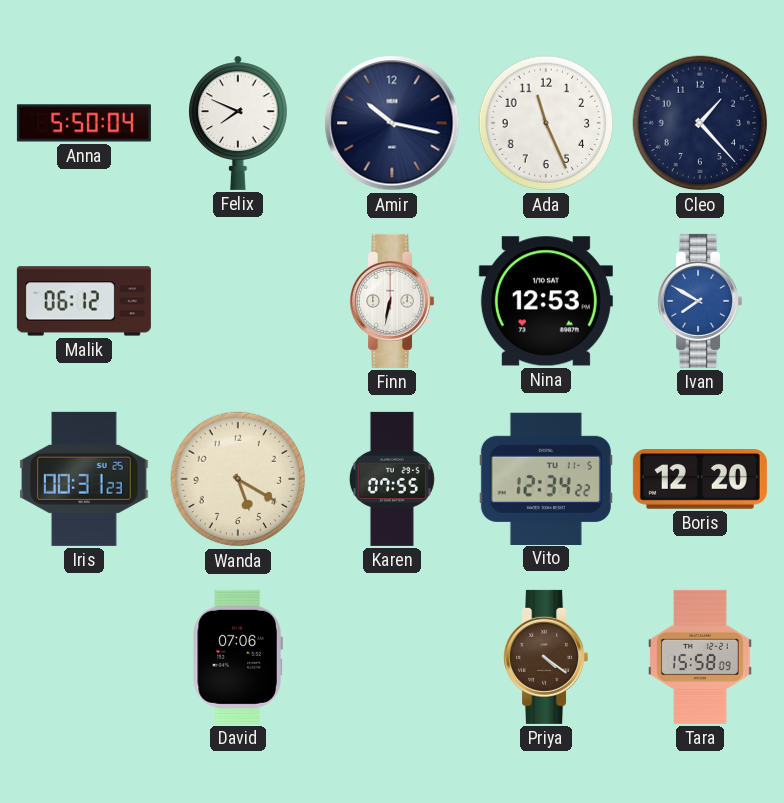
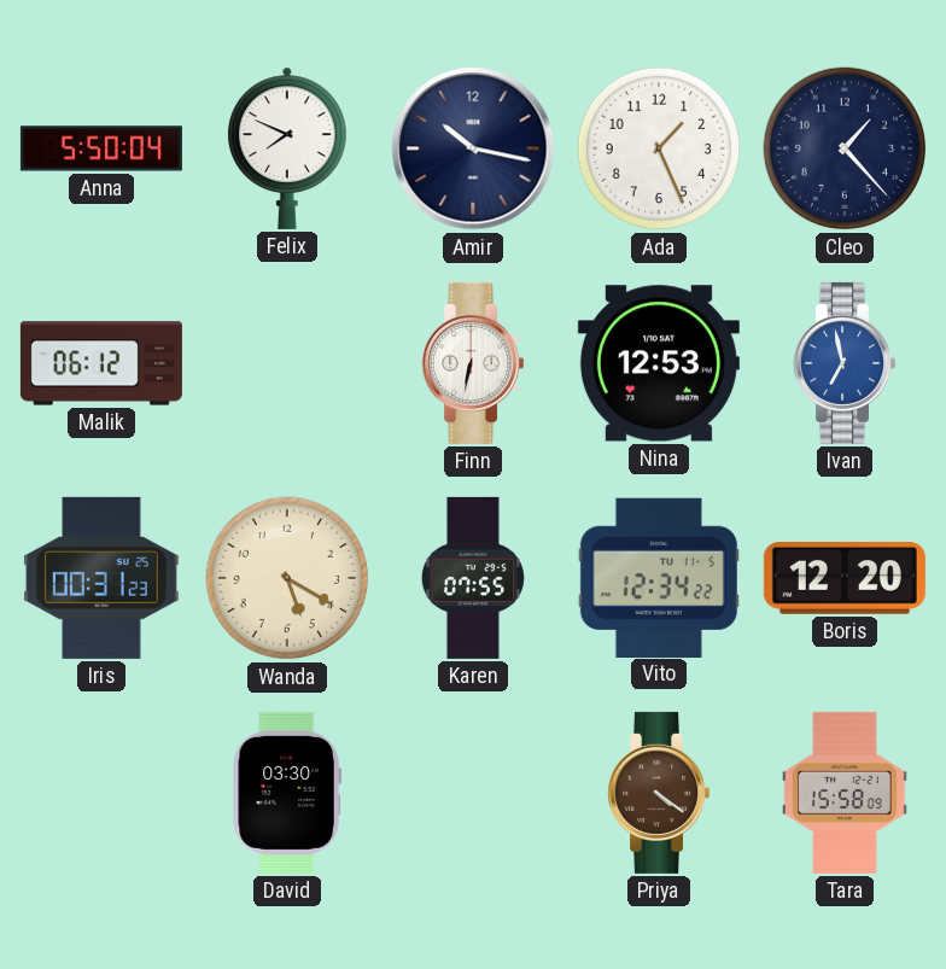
Ada: 11:26 -> 1:26 (659, 148)
Ivan: 7:50 -> 6:58 (845, 363)
David: 07:06 -> 03:30 (287, 793)
